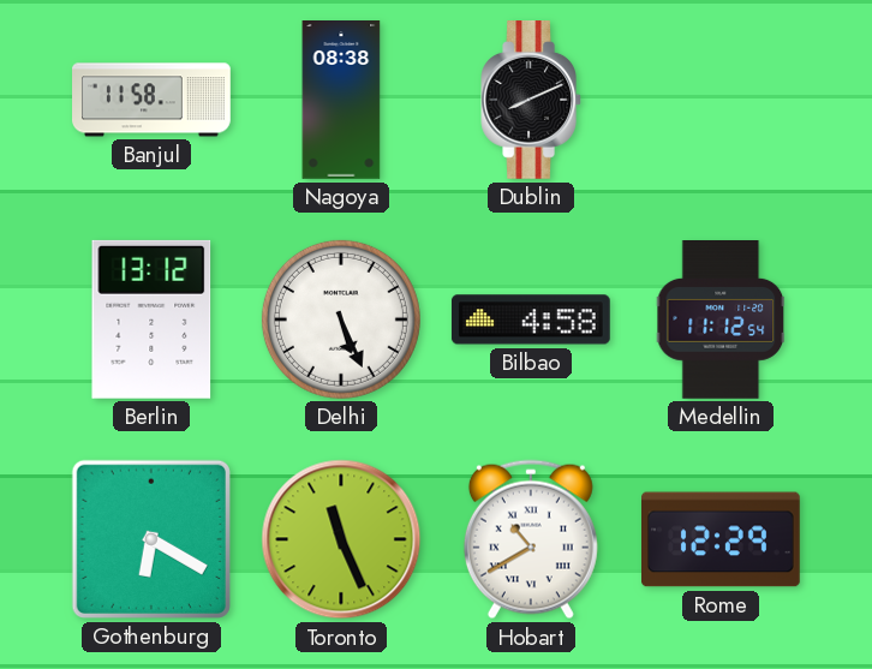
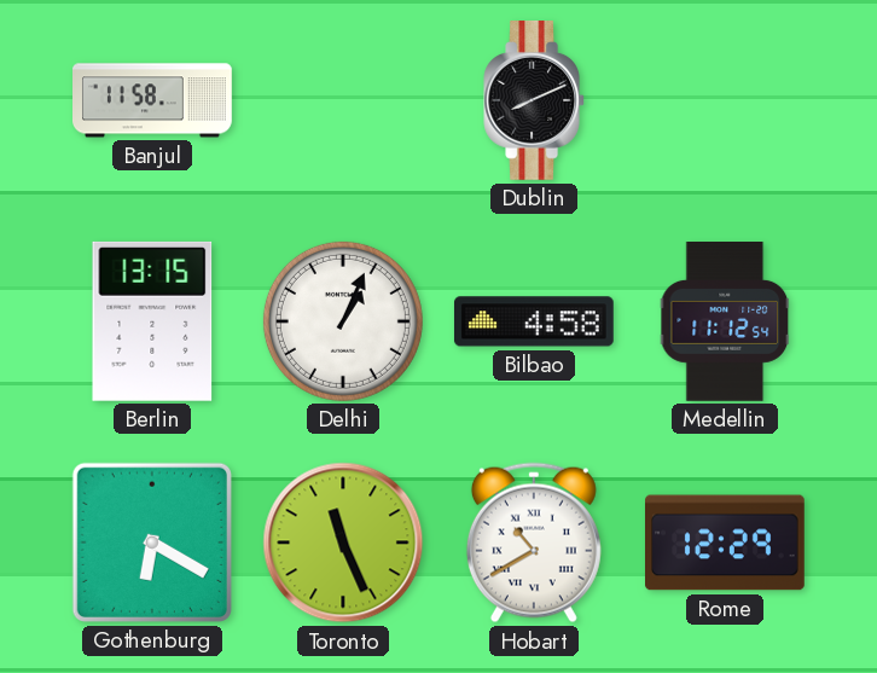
Nagoya: 08:38 -> none (341, 101)
Berlin: 13:12 -> 13:15 (152, 321)
Delhi: 5:26 -> 1:04 (343, 321)
